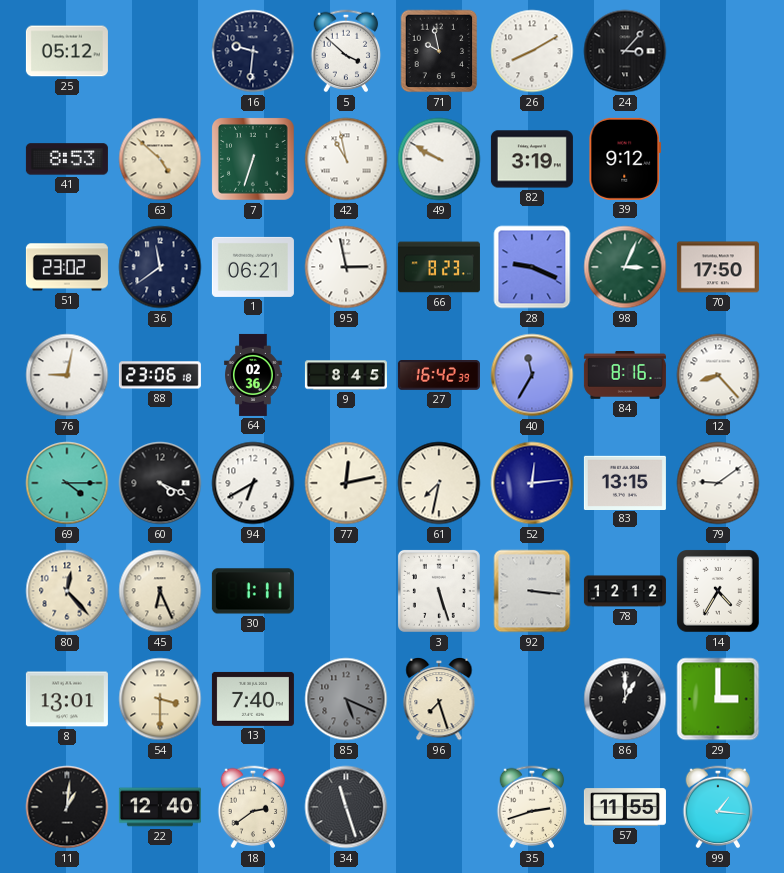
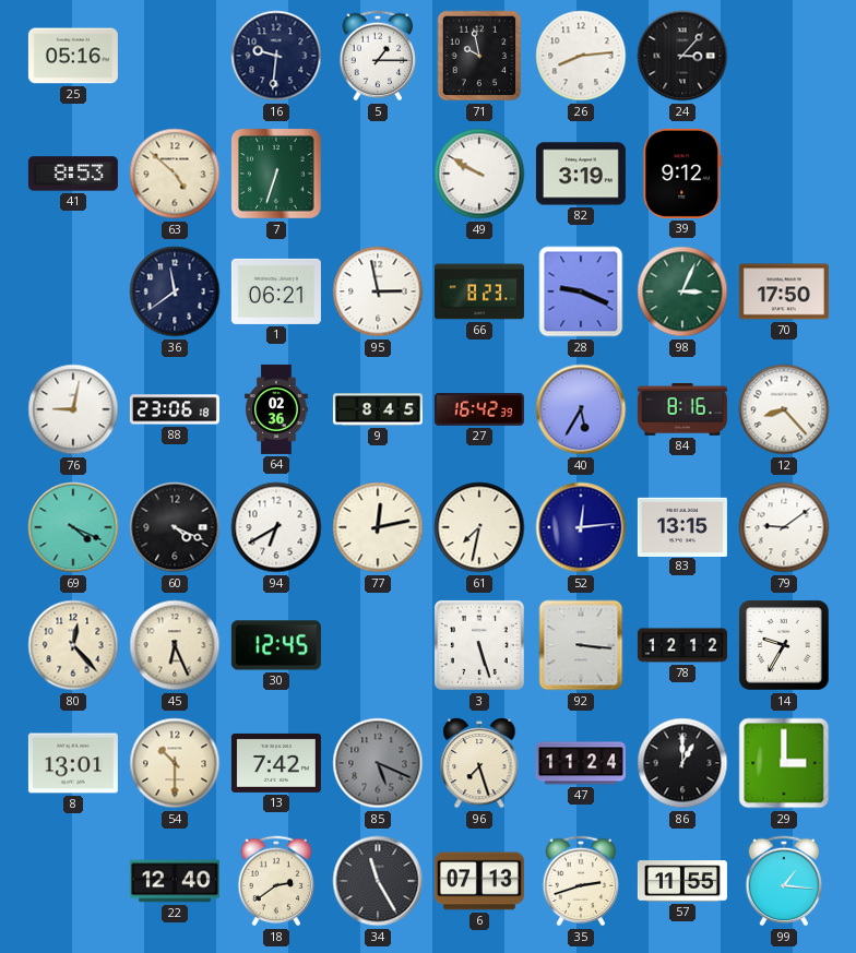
25: 05:12 -> 05:16 (73, 56)
5: 3:52 -> 1:15 (378, 56)
26: 8:10 -> 8:14 (581, 56)
42: 10:58 -> none (346, 159)
51: 23:02 -> none (67, 267)
40: 11:35 -> 5:35 (581, 409)
69: 4:15 -> 4:19 (73, 527)
30: 1:11 -> 12:45 (276, 645)
14: 4:35 -> 9:35 (784, 645)
54: 3:30 -> 10:30 (175, 763)
13: 7:40 -> 7:42 (276, 763)
47: none -> 11:24 (581, 763)
11: 1:01 -> none (67, 807)
34: 11:27 -> 11:25 (378, 881)
6: none -> 07:13 (479, 881)
